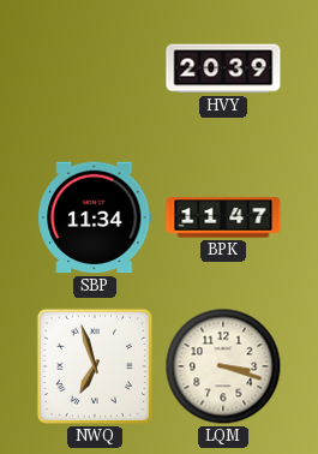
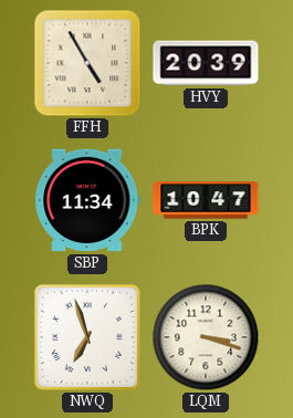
FFH: none -> 4:55 (87, 63)
BPK: 11:47 -> 10:47 (206, 200)
